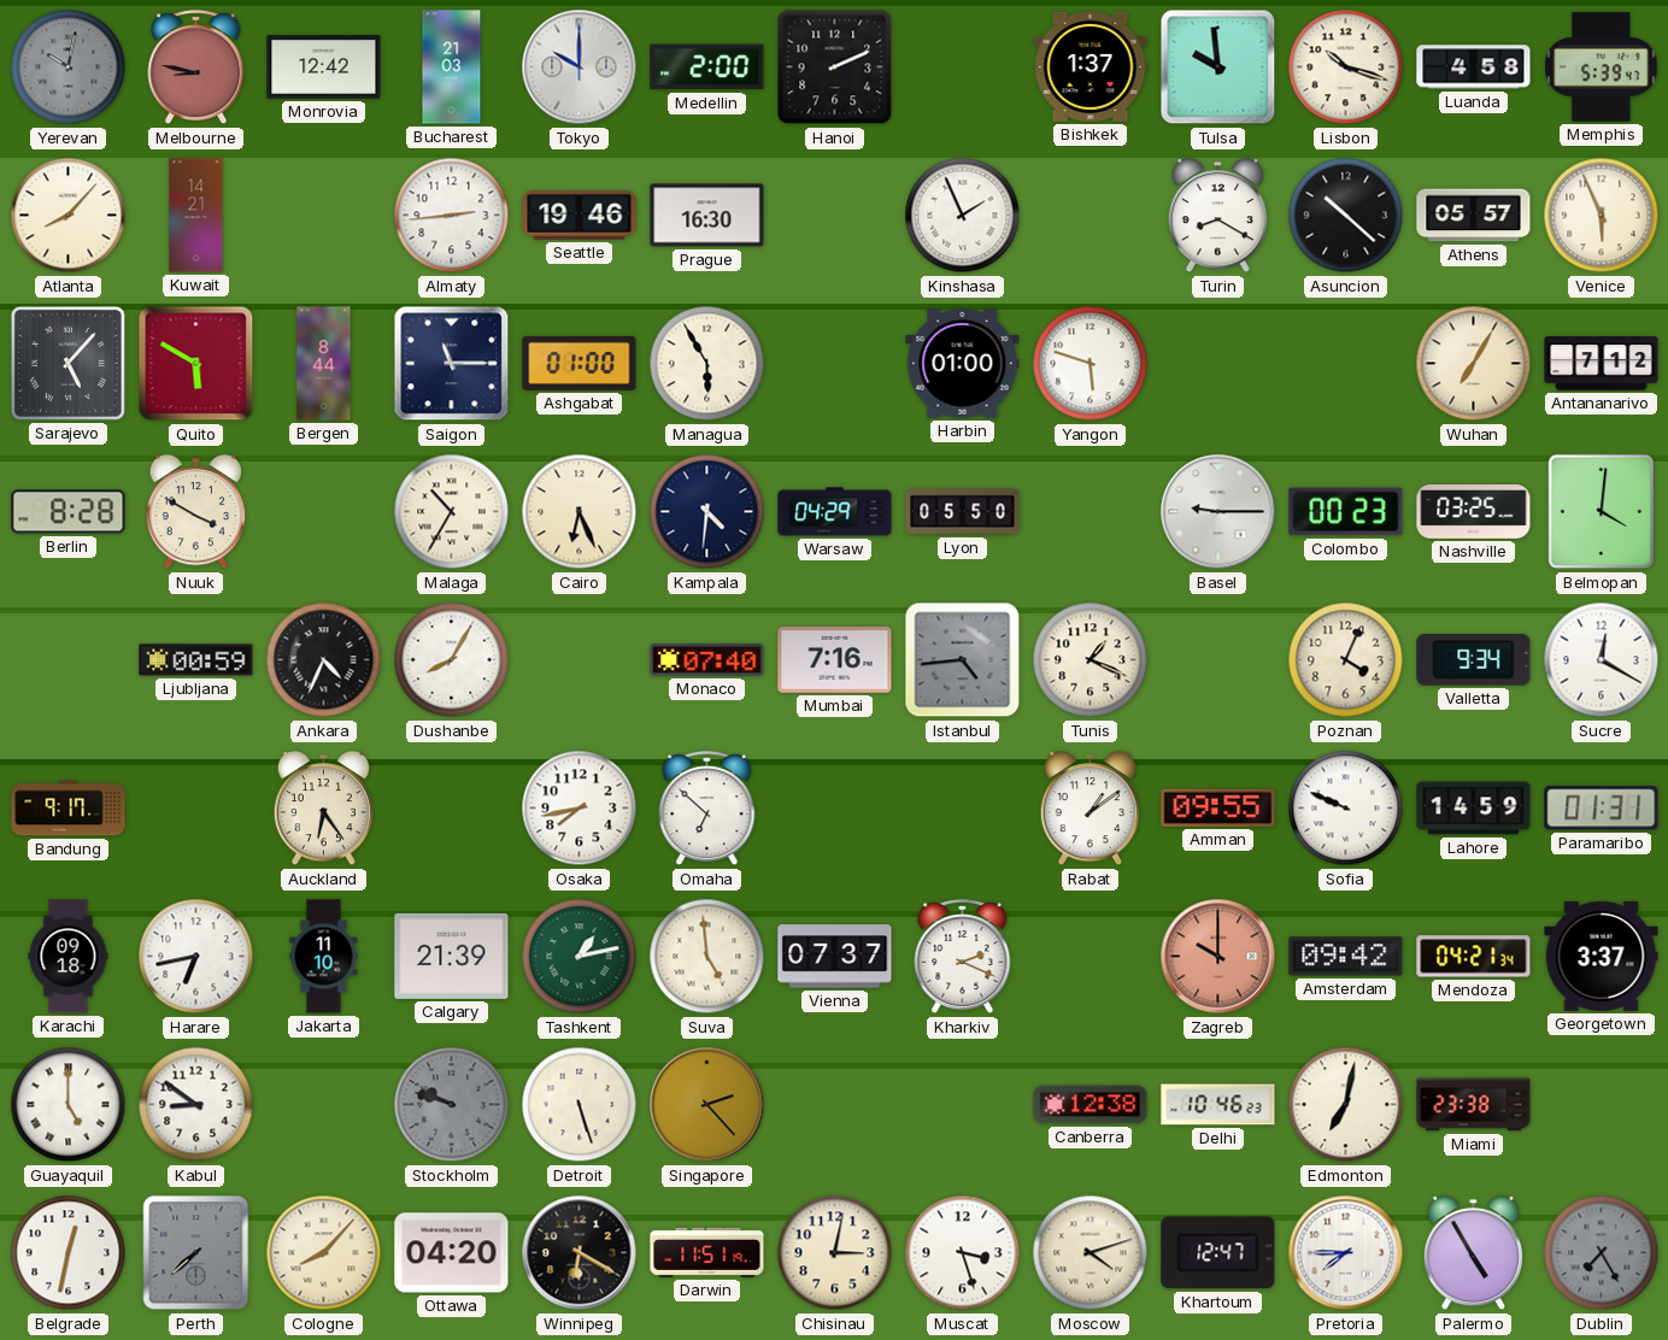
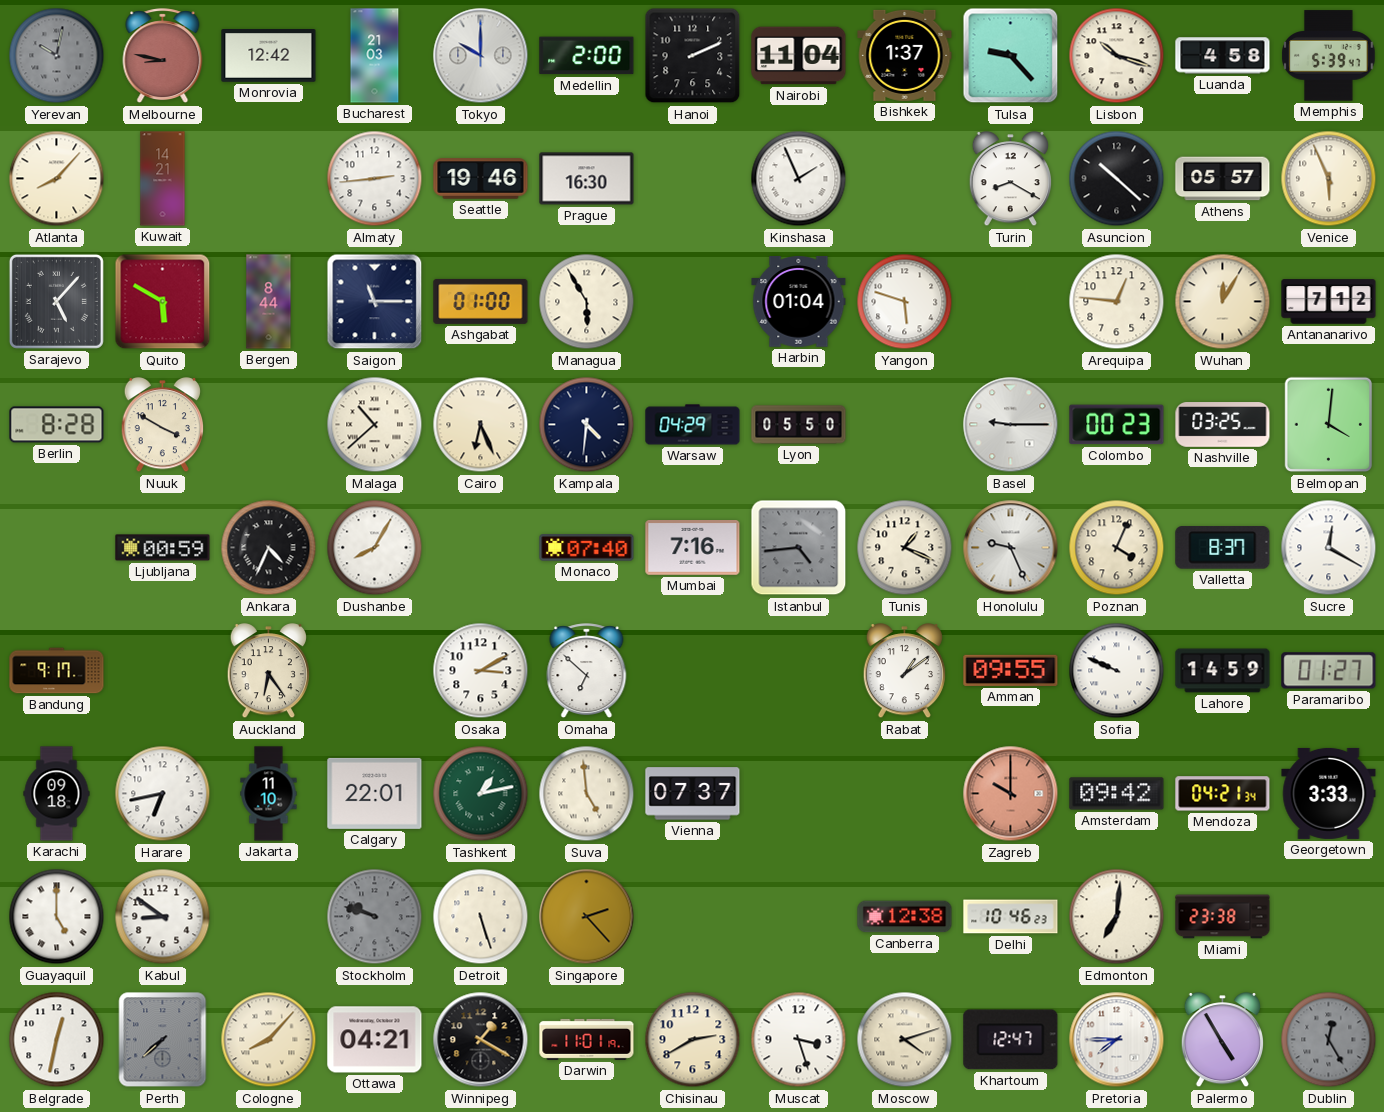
Nairobi: none -> 11:04 (799, 56)
Tulsa: 9:59 -> 9:23 (1011, 56)
Harbin: 01:00 -> 01:04 (799, 302)
Arequipa: none -> 12:46 (1117, 302)
Wuhan: 7:05 -> 12:05 (1223, 302)
Malaga: 10:35 -> 10:38 (375, 425)
Honolulu: none -> 9:26 (1011, 548)
Valletta: 9:34 -> 8:37 (1223, 548)
Osaka: 7:43 -> 3:10 (481, 671)
Paramaribo: 01:31 -> 01:27 (1329, 671)
Calgary: 21:39 -> 22:01 (375, 793)
Kharkiv: 2:19 -> none (963, 957)
Georgetown: 3:37 -> 3:33 (1329, 793)
Edmonton: 7:02 -> 7:01 (1117, 917)
Ottawa: 04:20 -> 04:21 (375, 1040)
Winnipeg: 6:20 -> 1:20 (481, 1040)
Darwin: 11:51 -> 11:01 (587, 1039)
Chisinau: 3:02 -> 2:40 (693, 1040)
Dublin: 7:25 -> 12:25 (1329, 1040)
